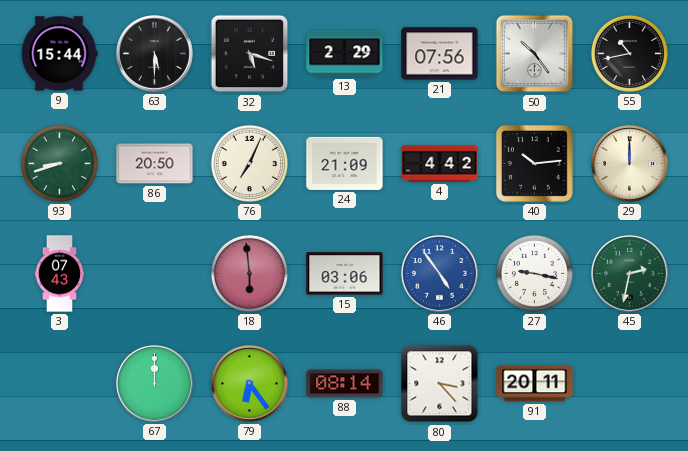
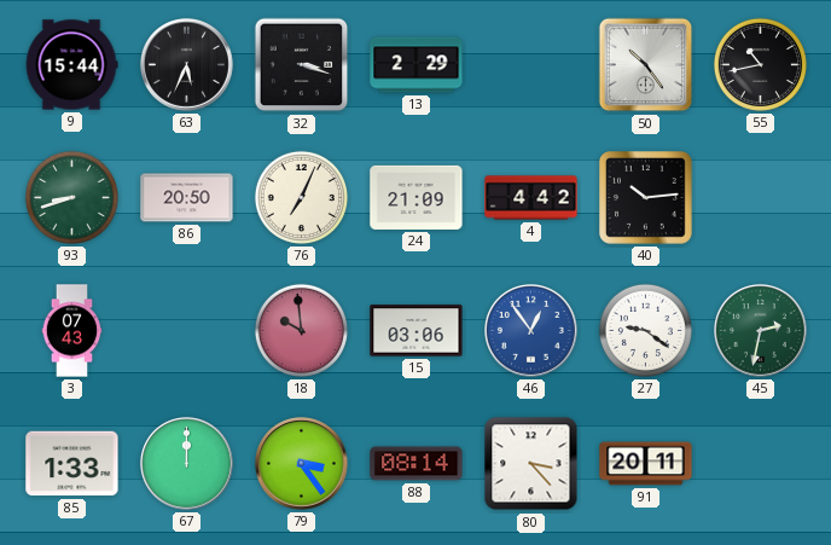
63: 5:30 -> 5:34 (187, 65)
32: 5:18 -> 3:18 (302, 65)
21: 07:56 -> none (440, 54)
29: 12:00 -> none (630, 164)
18: 5:59 -> 9:59 (301, 330)
46: 4:54 -> 12:54 (531, 331)
27: 9:17 -> 9:21 (645, 330)
85: none -> 1:33 (72, 464)
79: 6:24 -> 3:24 (302, 464)
